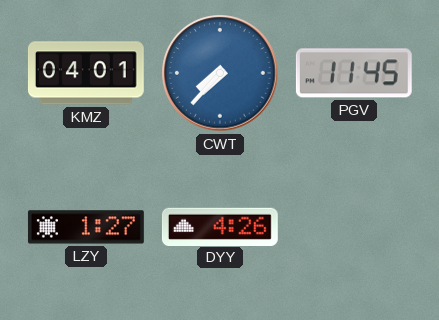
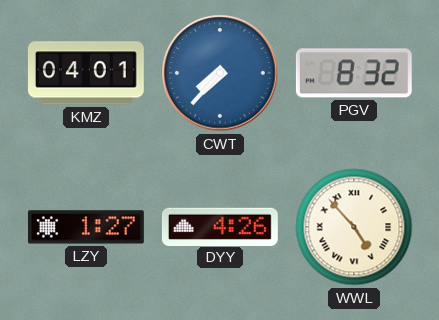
PGV: 11:45 -> 8:32 (354, 73)
WWL: none -> 4:53 (354, 227)
